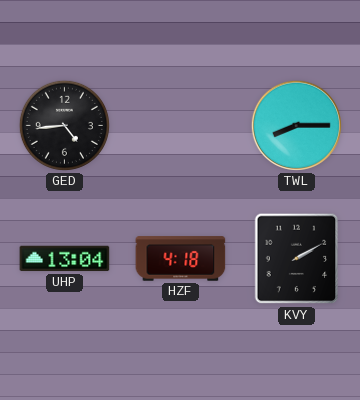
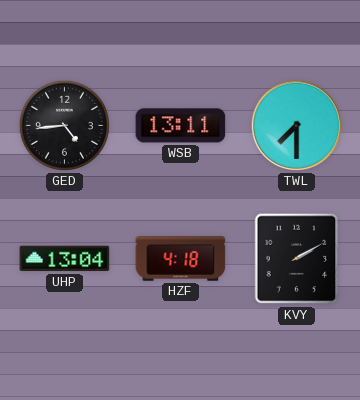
WSB: none -> 13:11 (181, 126)
TWL: 8:15 -> 7:30 (296, 125)
